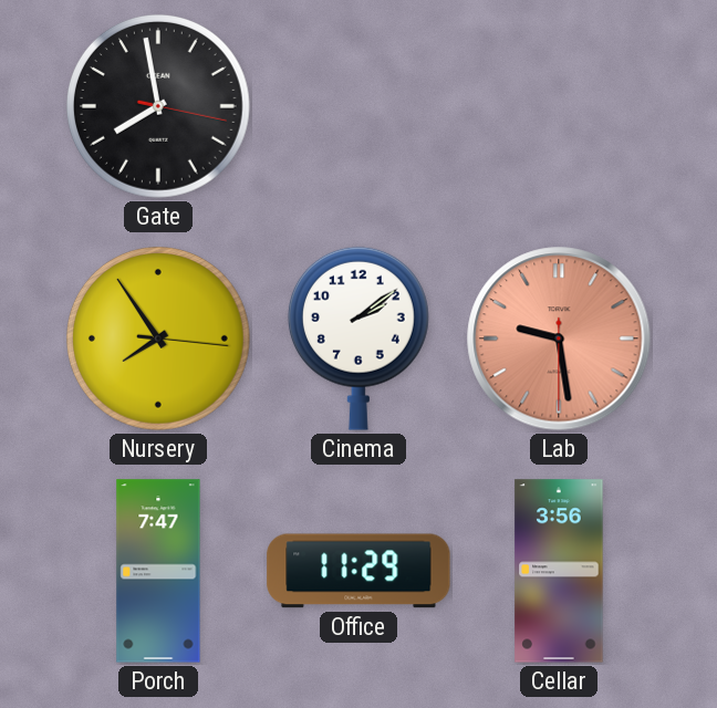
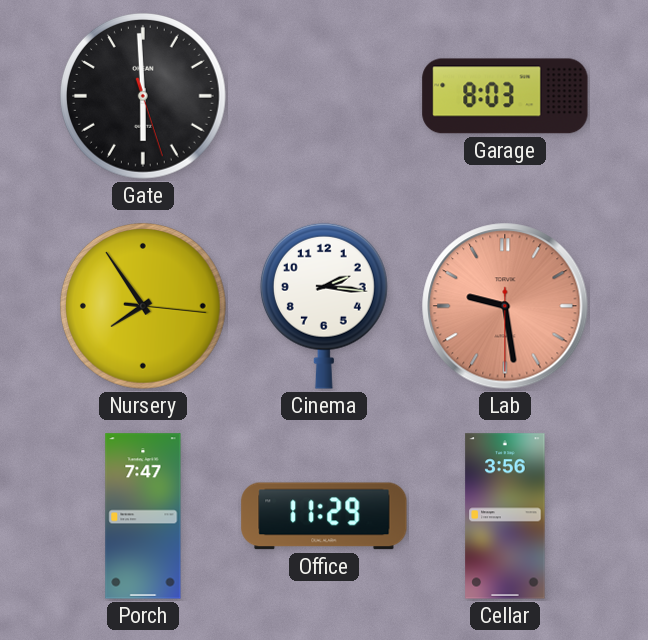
Gate: 7:58 -> 5:59 (143, 96)
Garage: none -> 8:03 (505, 96)
Cinema: 2:09 -> 2:16 (324, 306)
